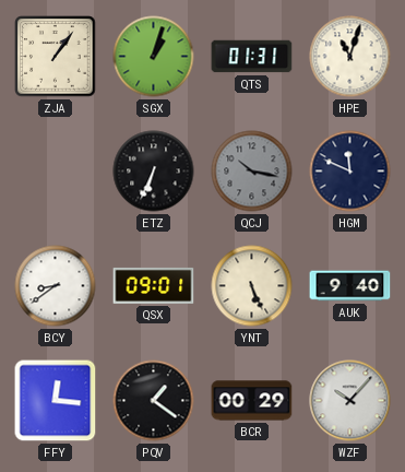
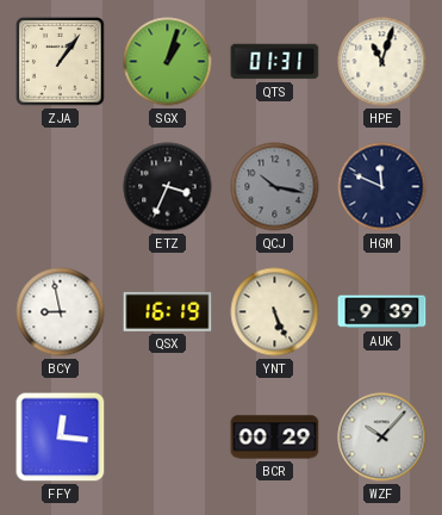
ETZ: 6:34 -> 3:34 (168, 187)
BCY: 8:39 -> 8:58 (61, 312)
QSX: 09:01 -> 16:19 (168, 311)
AUK: 9:40 -> 9:39 (382, 312)
PQV: 1:21 -> none (154, 401)
